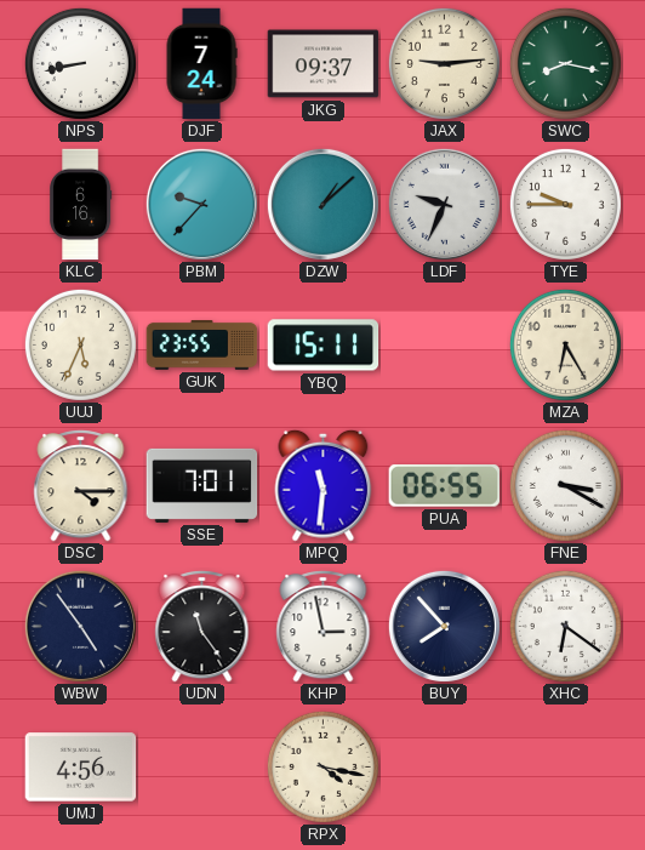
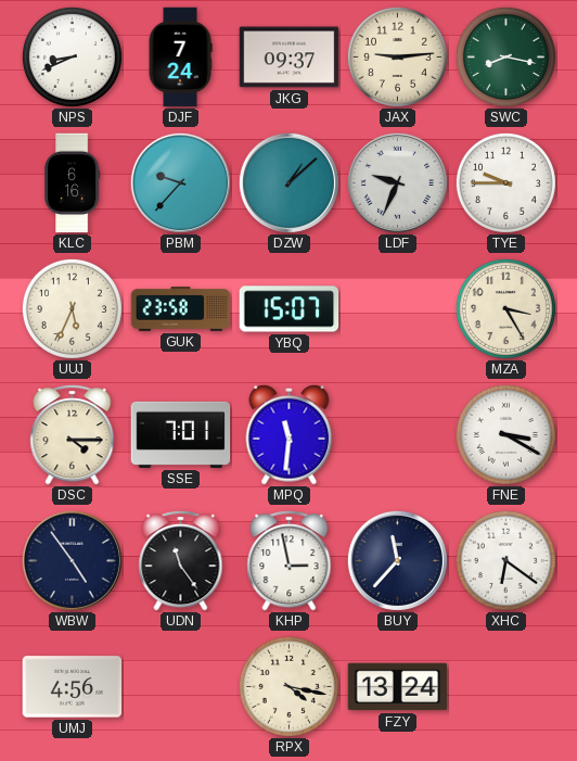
NPS: 8:43 -> 8:41 (72, 56)
GUK: 23:55 -> 23:58 (181, 309)
YBQ: 15:11 -> 15:07 (290, 309)
MZA: 6:25 -> 3:25 (505, 308)
PUA: 06:55 -> none (445, 486)
BUY: 7:53 -> 11:37 (397, 560)
FZY: none -> 13:24 (398, 687)
